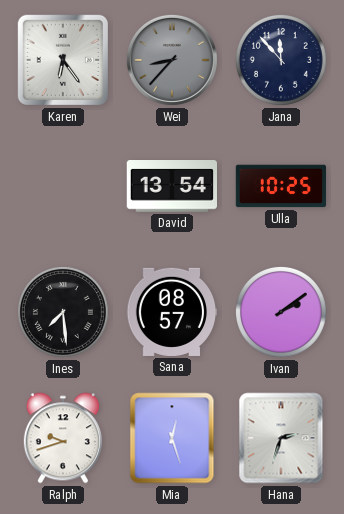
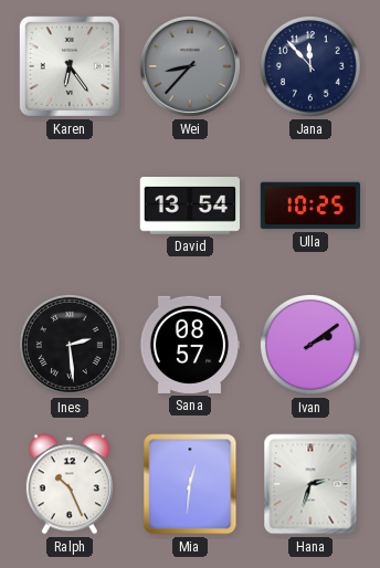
Ines: 7:29 -> 2:29 (70, 345)
Ralph: 9:42 -> 10:26 (70, 484)
Mia: 12:27 -> 12:31 (190, 484)
